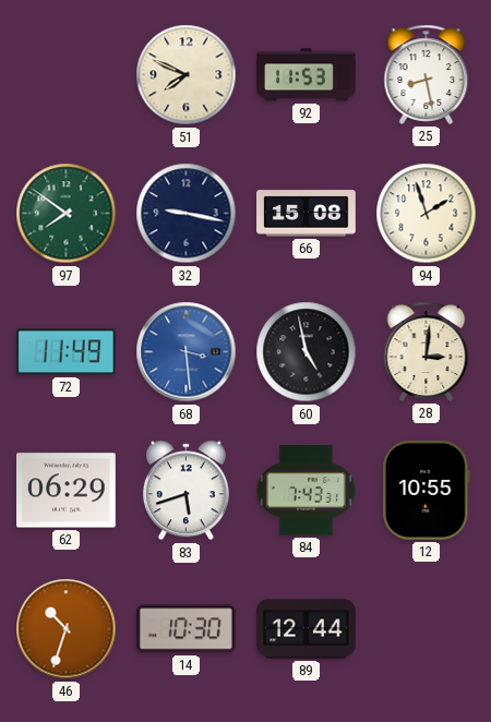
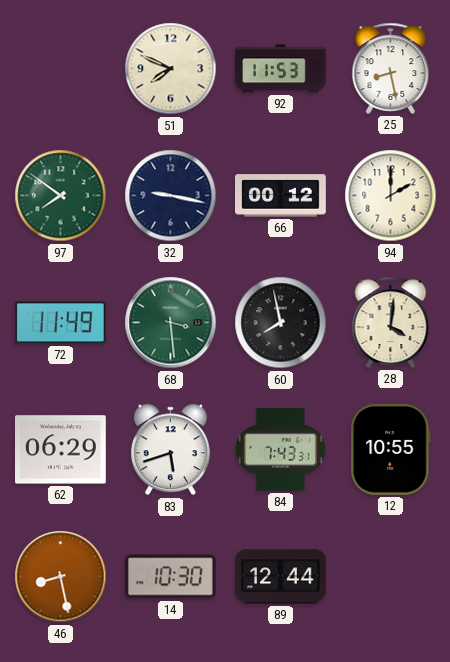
66: 15:08 -> 00:12 (281, 196)
94: 1:57 -> 2:00 (391, 196)
68 dial: blue -> green (171, 323)
60: 4:58 -> 7:58 (281, 323)
28: 3:01 -> 4:01 (391, 322)
46: 10:33 -> 8:28 (61, 577)
